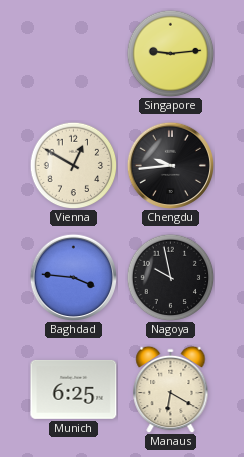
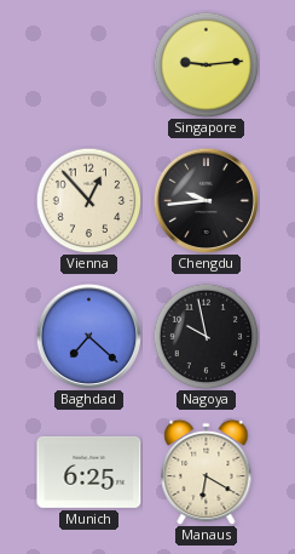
Vienna: 12:50 -> 12:53 (88, 200)
Baghdad: 3:46 -> 7:22 (88, 336)
